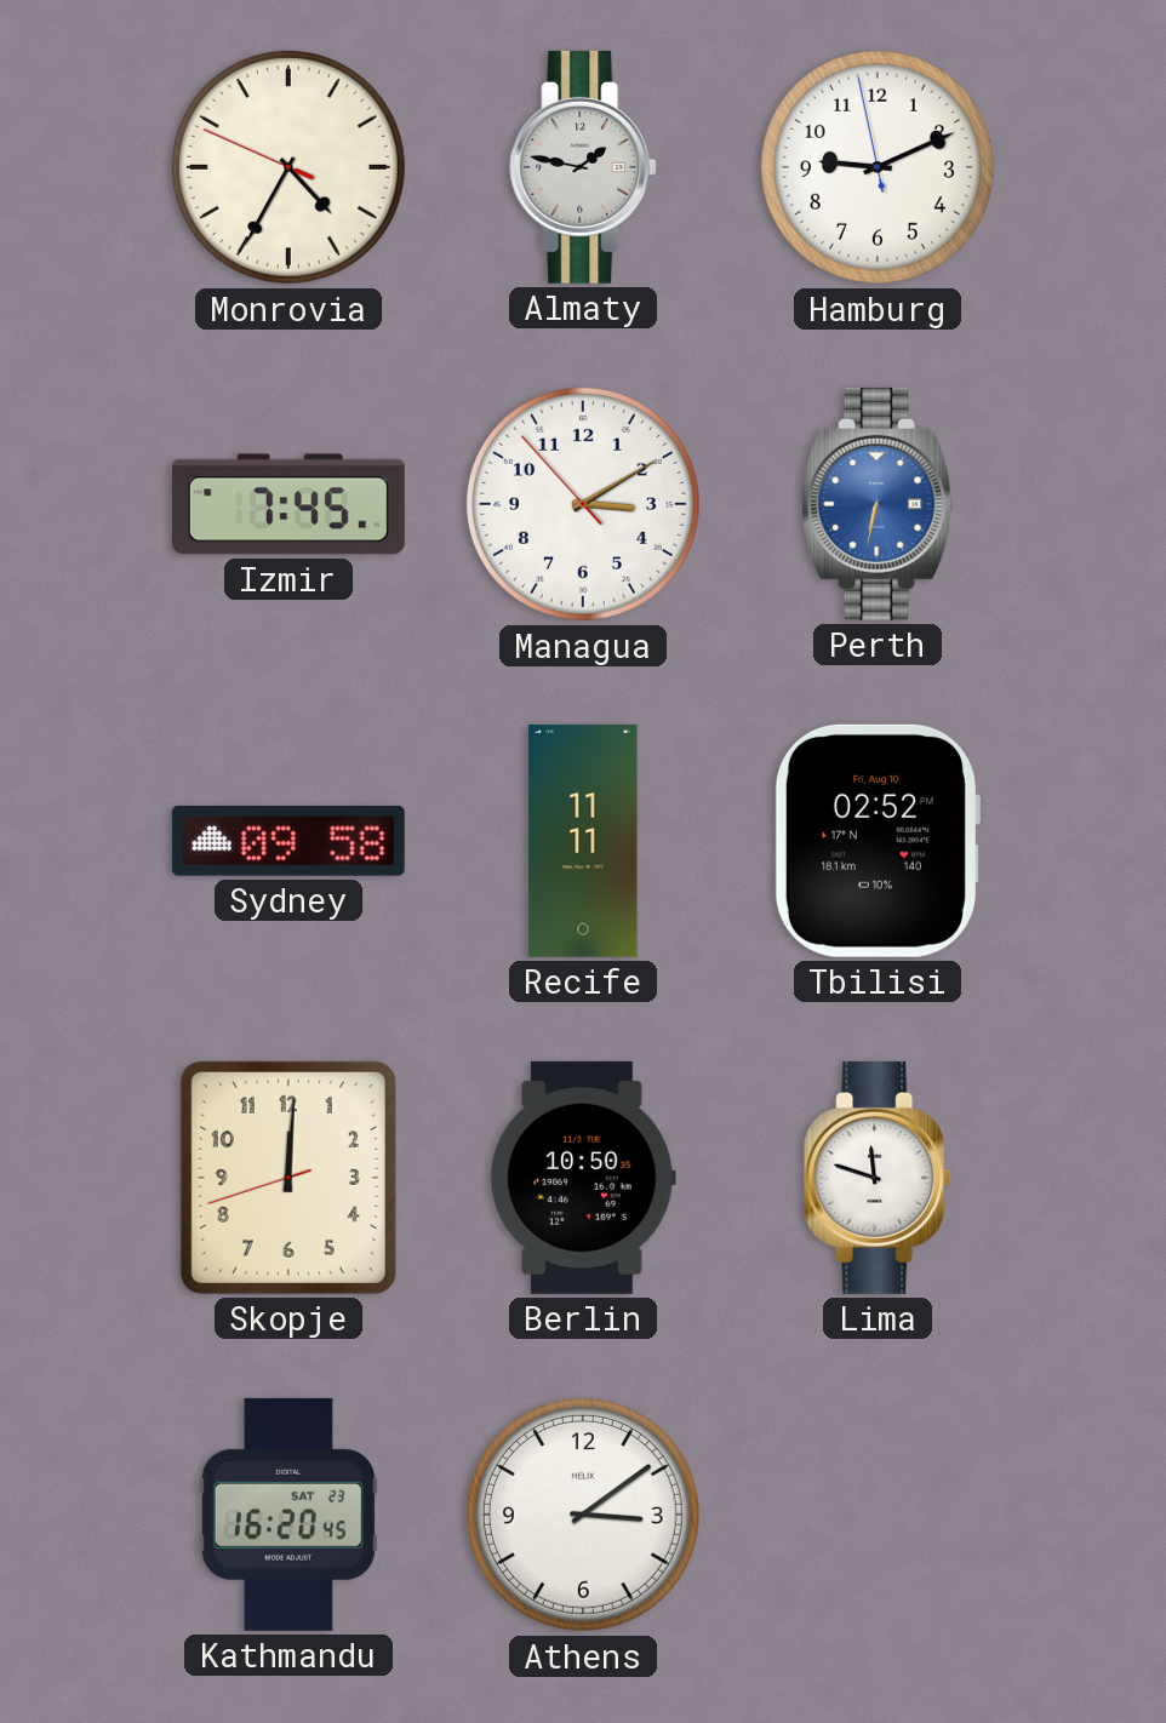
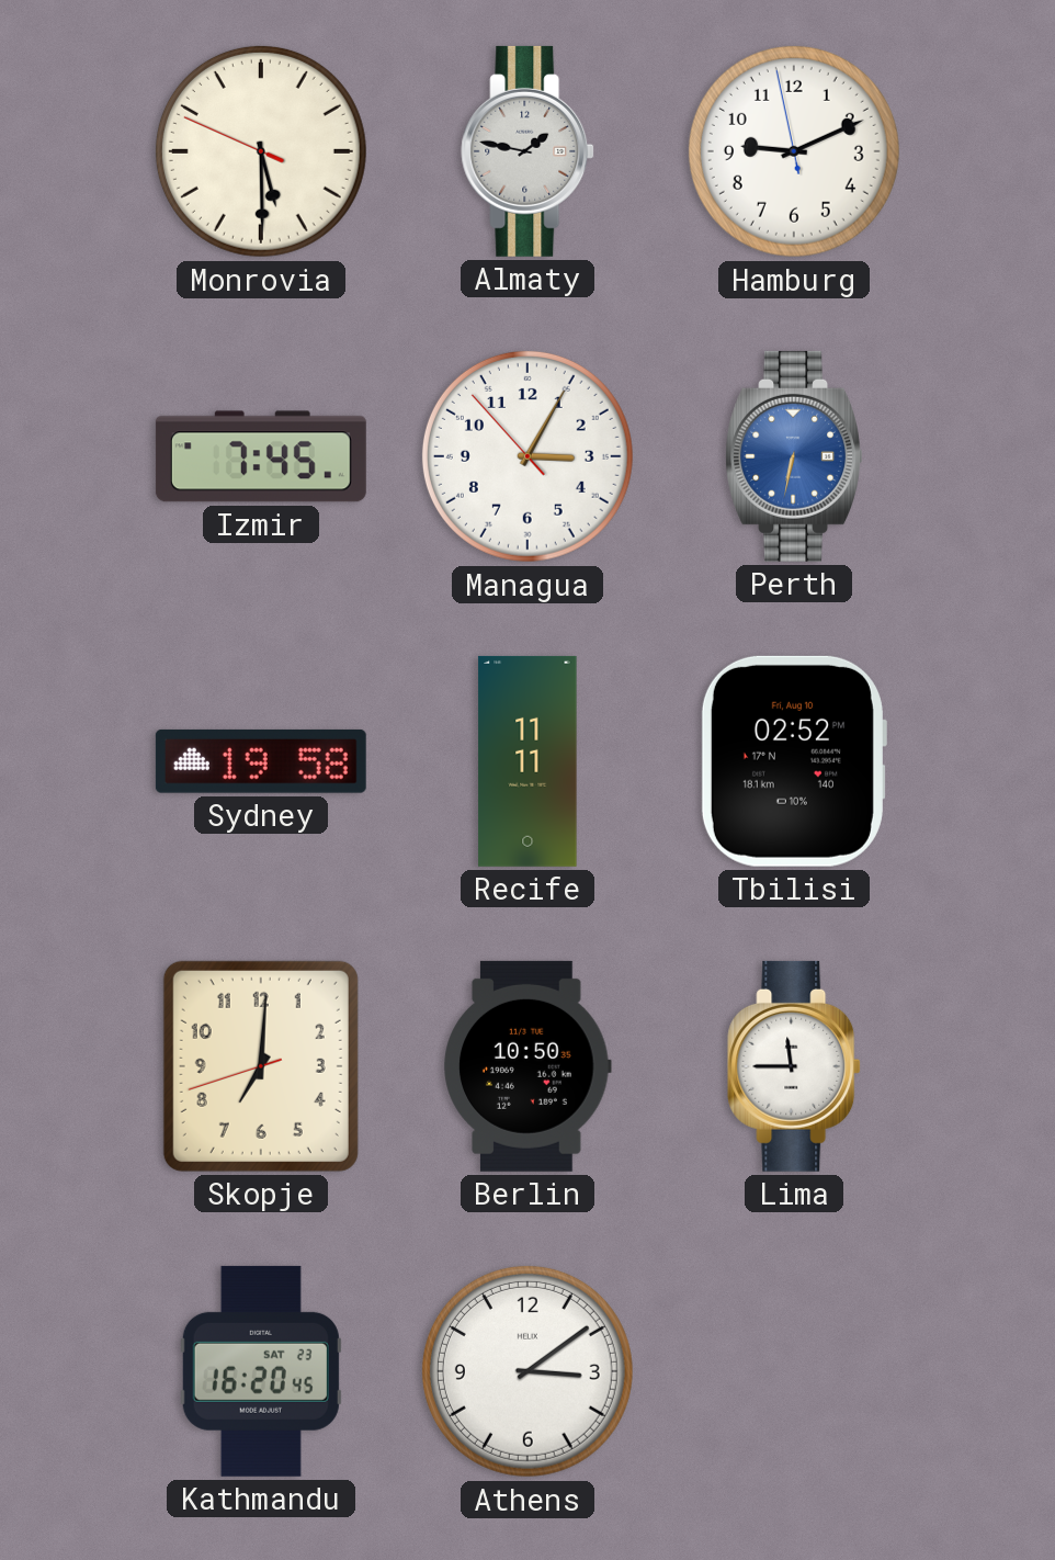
Monrovia: 4:34 -> 5:29 (261, 151)
Managua: 3:09 -> 3:04 (527, 456)
Sydney: 09:58 -> 19:58 (261, 761)
Skopje: 12:00 -> 7:00 (261, 1066)
Lima: 11:48 -> 11:45 (794, 1066)
